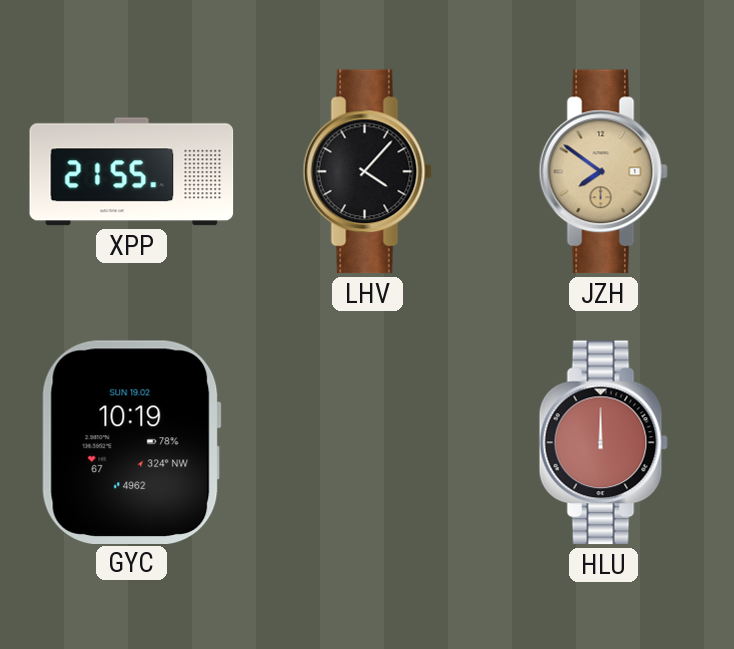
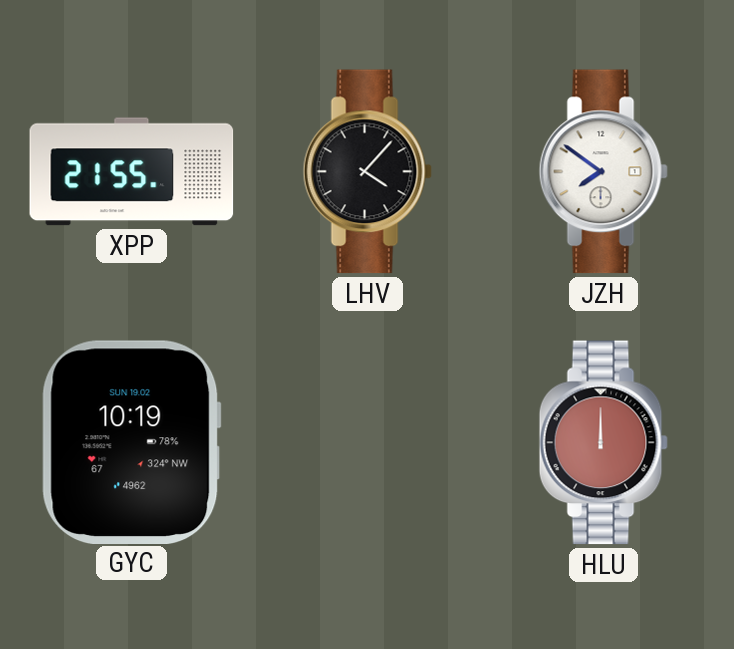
JZH dial: champagne -> white (603, 172)
